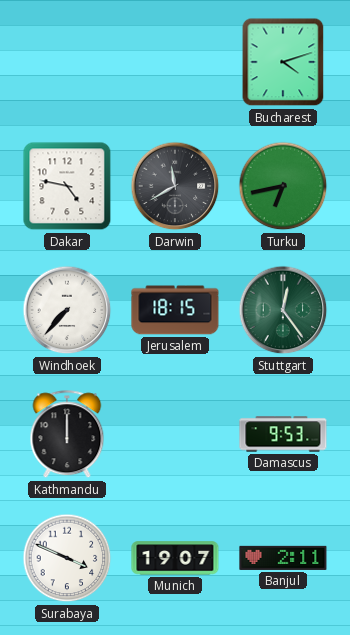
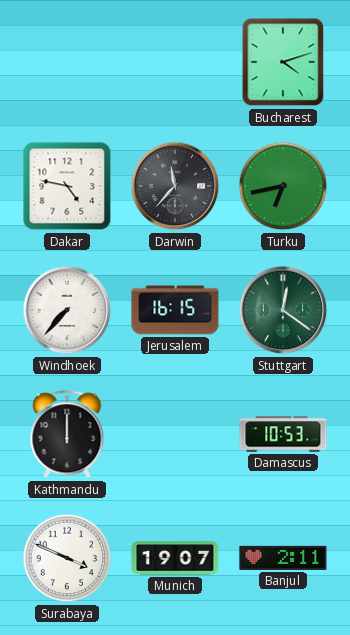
Darwin: 11:40 -> 11:37 (175, 186)
Jerusalem: 18:15 -> 16:15 (175, 310)
Stuttgart: 12:24 -> 12:21 (283, 310)
Damascus: 9:53 -> 10:53 (283, 434)
